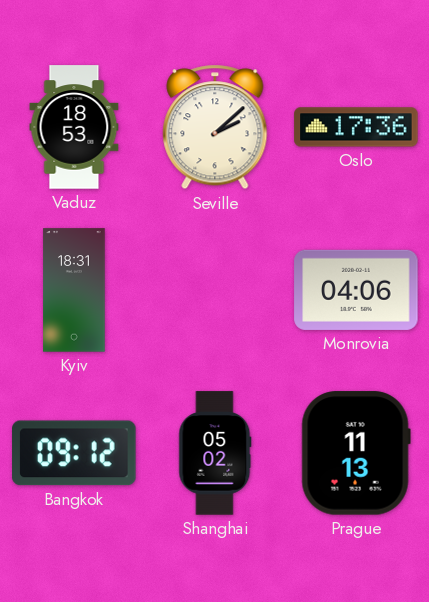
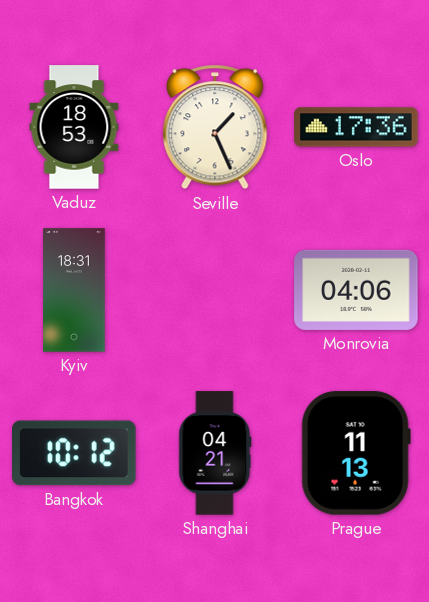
Seville: 2:08 -> 1:26 (215, 127)
Bangkok: 09:12 -> 10:12 (74, 453)
Shanghai: 05:02 -> 04:21 (215, 453)
